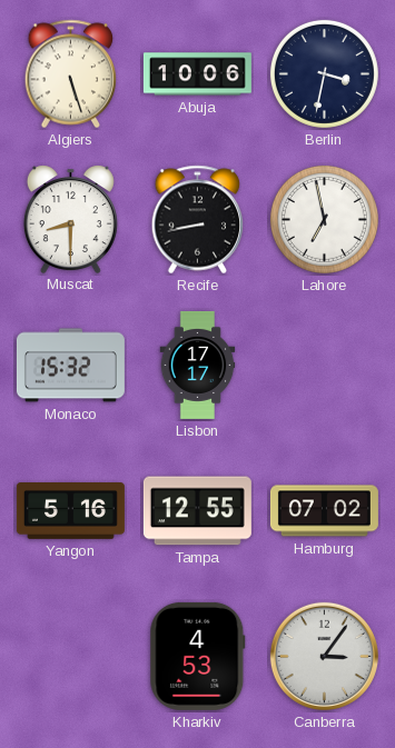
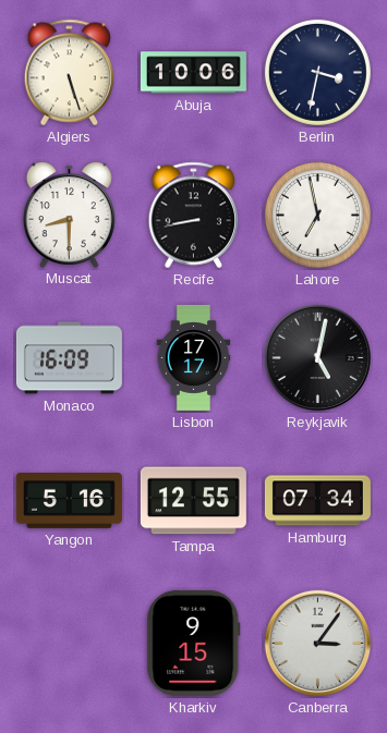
Monaco: 15:32 -> 16:09 (69, 358)
Reykjavik: none -> 5:02 (317, 357)
Hamburg: 07:02 -> 07:34 (317, 501)
Kharkiv: 4:53 -> 9:15 (194, 643)
